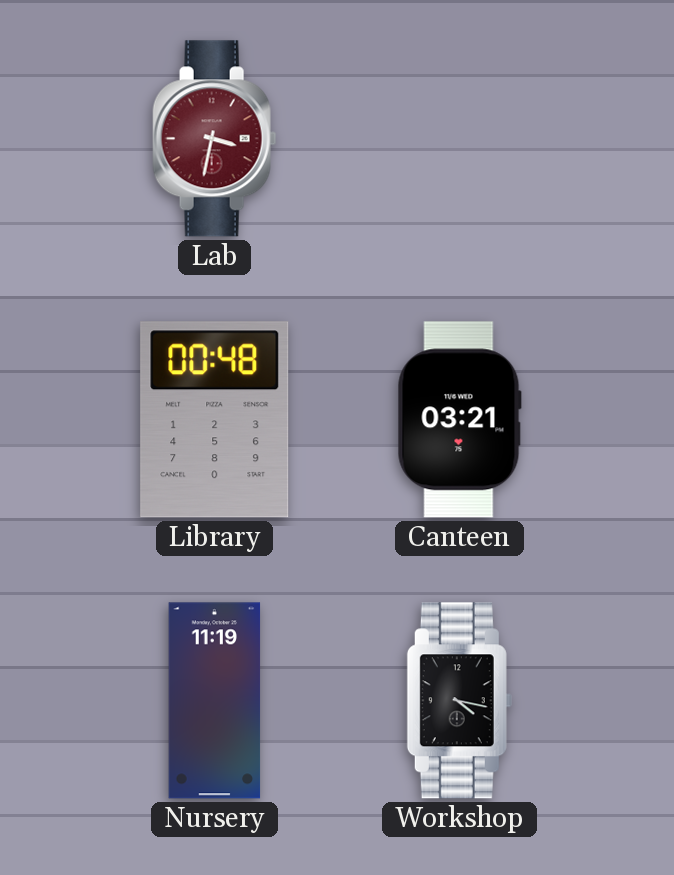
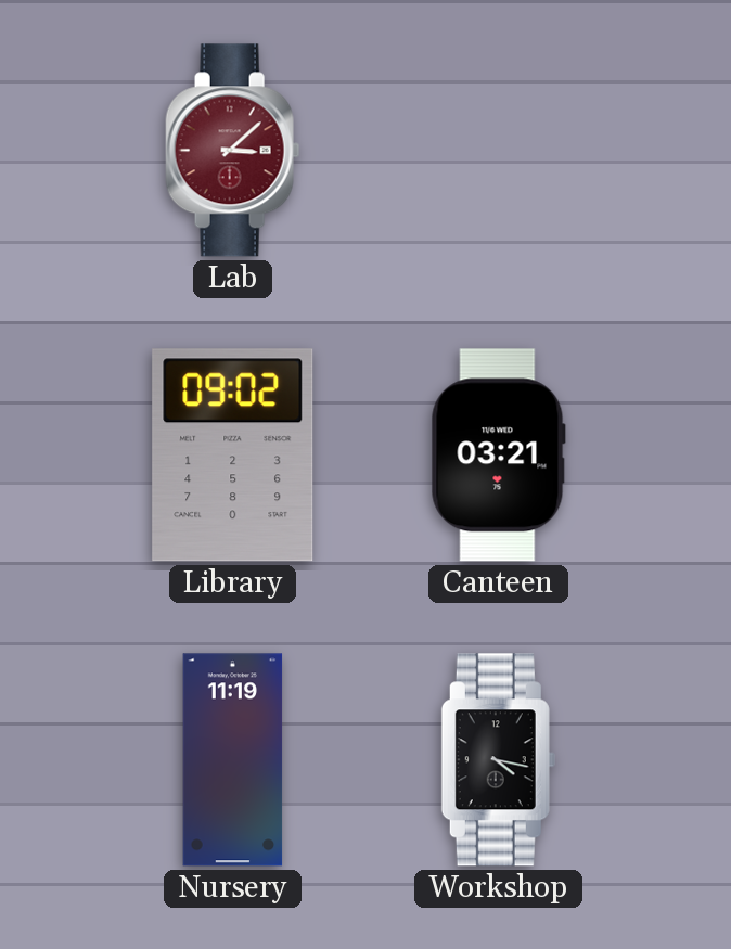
Lab: 3:32 -> 3:08 (233, 151)
Library: 00:48 -> 09:02 (233, 456)
